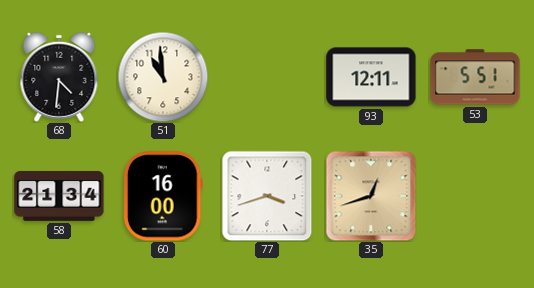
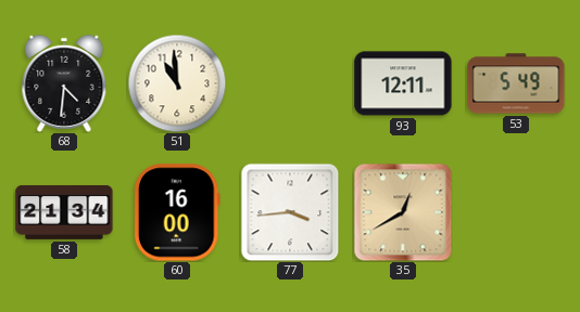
53: 5:51 -> 5:49 (516, 83)
77: 3:42 -> 3:44 (290, 212)
35: 12:42 -> 12:40 (403, 212)
